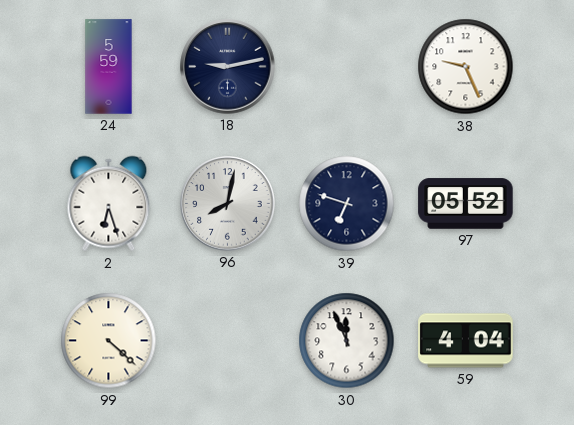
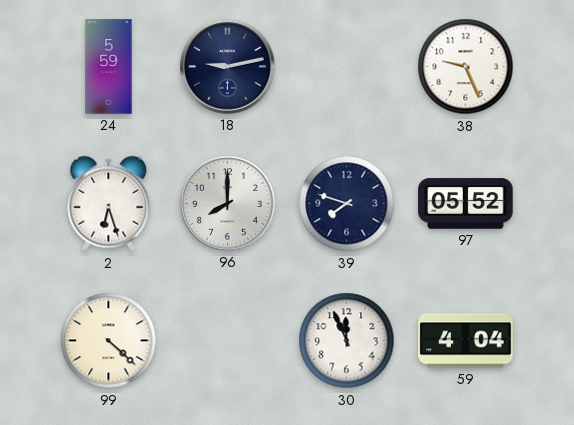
96: 8:02 -> 8:00 (228, 204)
39: 6:48 -> 7:48 (347, 204)
